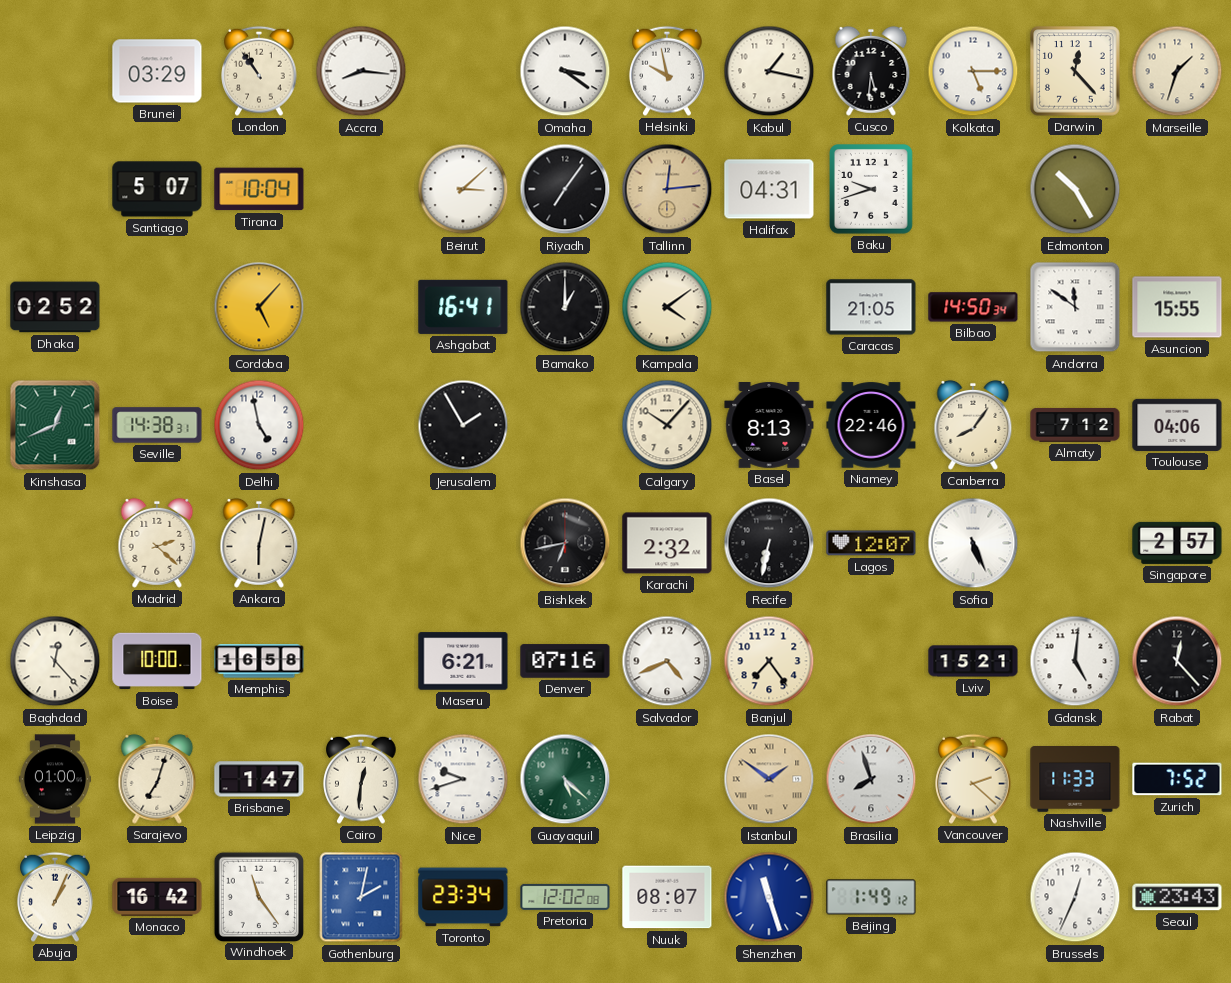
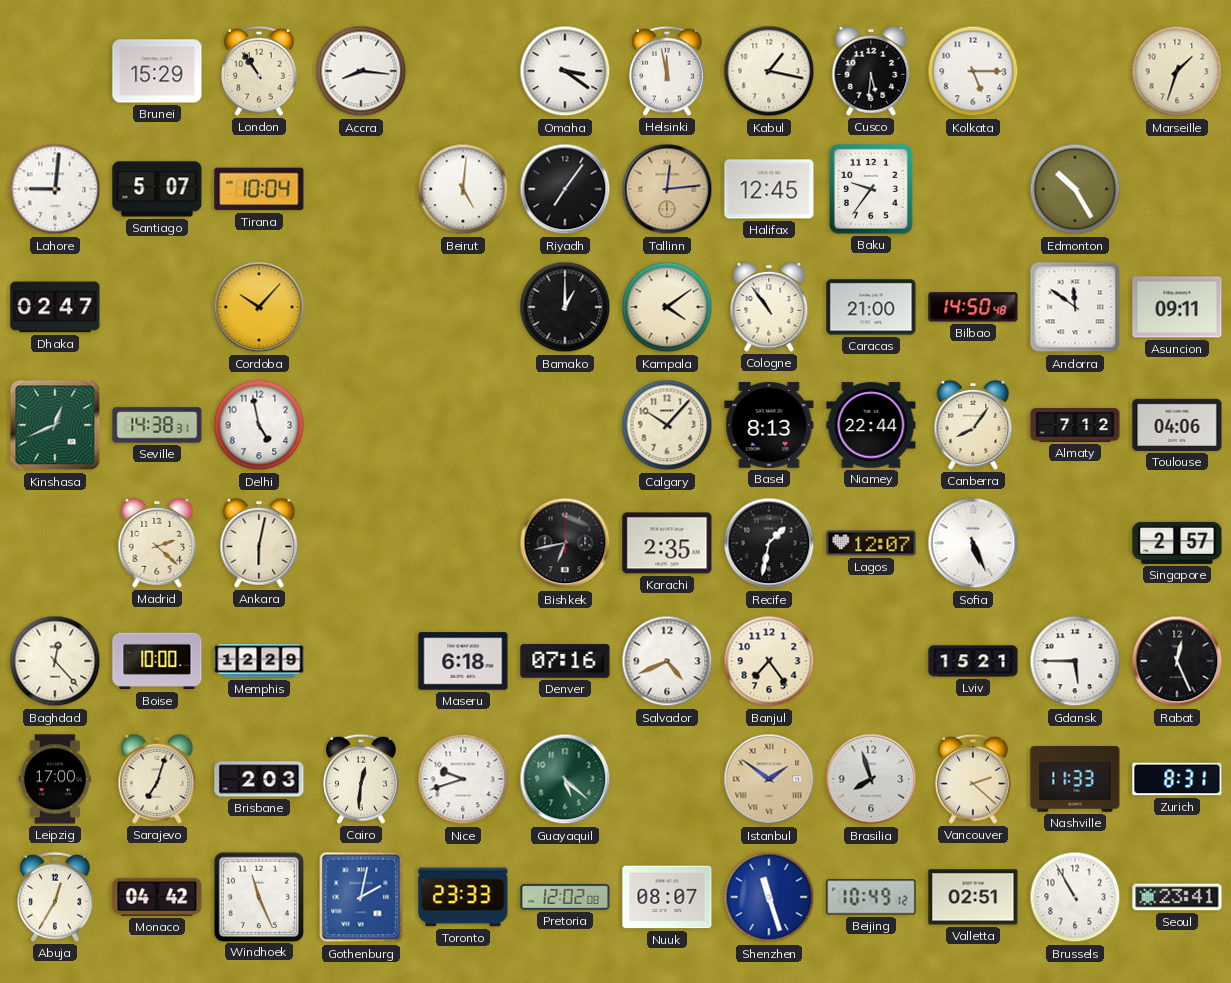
Brunei: 03:29 -> 15:29 (157, 71)
Helsinki: 9:58 -> 11:58 (667, 71)
Darwin: 12:23 -> none (1075, 71)
Lahore: none -> 9:01 (55, 189)
Beirut: 3:08 -> 5:01 (463, 189)
Halifax: 04:31 -> 12:45 (769, 189)
Baku: 9:42 -> 9:36 (872, 190)
Dhaka: 02:52 -> 02:47 (55, 307)
Cordoba: 5:07 -> 10:07 (259, 307)
Ashgabat: 16:41 -> none (463, 307)
Cologne: none -> 10:54 (769, 307)
Caracas: 21:05 -> 21:00 (871, 307)
Bilbao: 14:50:34 -> 14:50:48 (973, 307)
Asuncion: 15:55 -> 09:11 (1177, 307)
Jerusalem: 1:55 -> none (463, 425)
Niamey: 22:46 -> 22:44 (871, 425)
Karachi: 2:32 -> 2:35 (667, 543)
Recife: 6:32 -> 1:32 (769, 543)
Memphis: 16:58 -> 12:29 (259, 661)
Maseru: 6:21 -> 6:18 (463, 661)
Gdansk: 5:01 -> 5:45 (1075, 661)
Rabat: 12:23 -> 12:26 (1177, 661)
Leipzig: 01:00 -> 17:00 (55, 779)
Brisbane: 1:47 -> 2:03 (259, 779)
Zurich: 7:52 -> 8:31 (1177, 779)
Abuja: 1:04 -> 12:35 (55, 897)
Monaco: 16:42 -> 04:42 (157, 897)
Windhoek: 11:24 -> 11:26 (258, 896)
Toronto: 23:34 -> 23:33 (463, 897)
Beijing: 1:49 -> 10:49 (871, 897)
Valletta: none -> 02:51 (973, 897)
Brussels: 12:34 -> 10:55 (1075, 897)
Seoul: 23:43 -> 23:41 (1177, 897)
